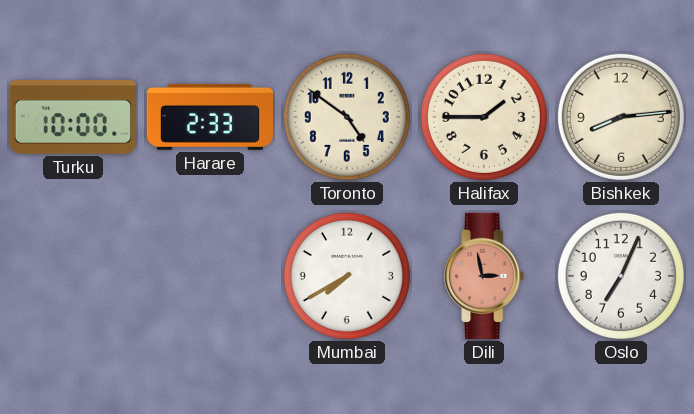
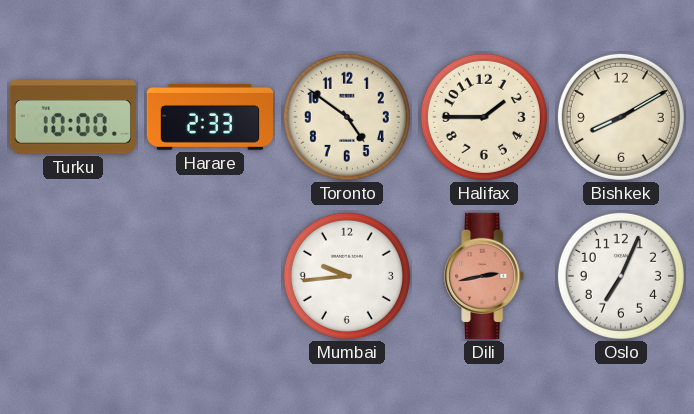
Bishkek: 8:14 -> 8:10 (621, 117)
Mumbai: 7:40 -> 9:44 (347, 276)
Dili: 2:58 -> 2:43 (485, 276)
